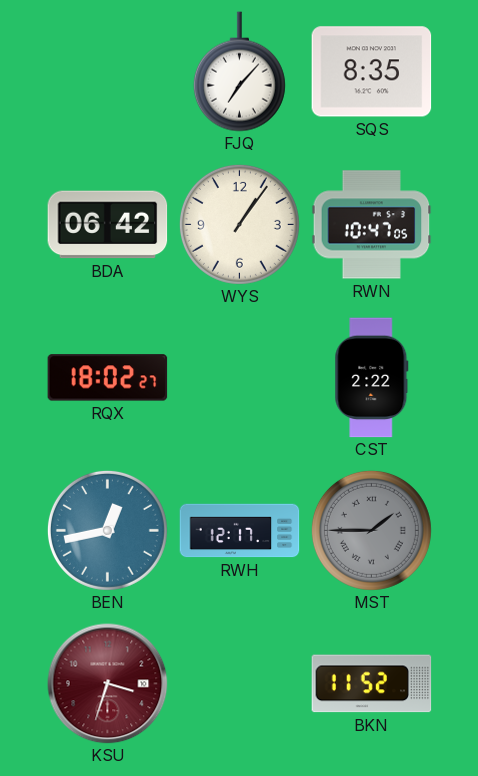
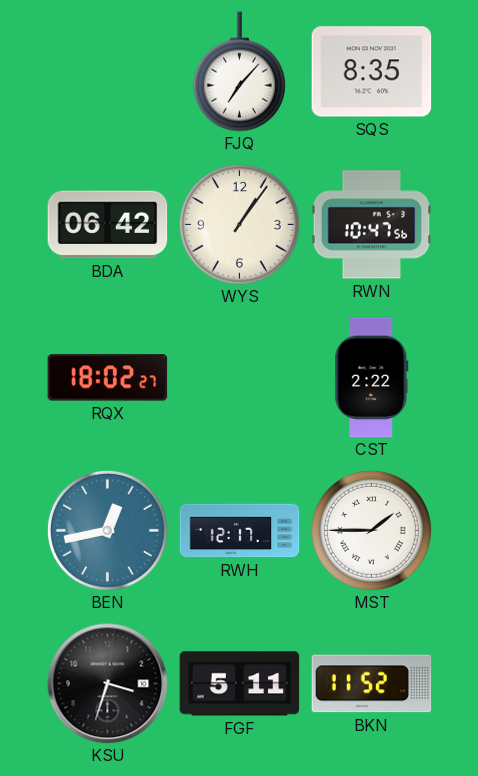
RWN: 10:47:05 -> 10:47:56 (372, 225)
MST dial: grey -> white (371, 530)
KSU dial: burgundy -> black (108, 684)
FGF: none -> 5:11 (240, 684)
